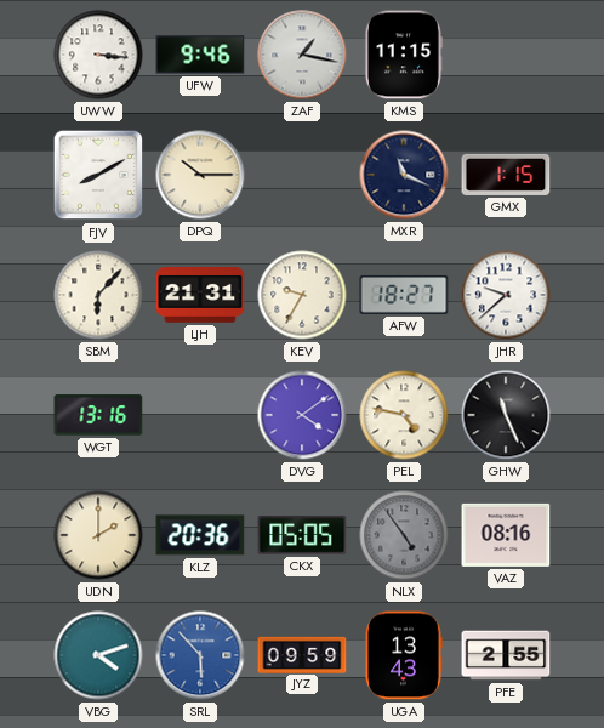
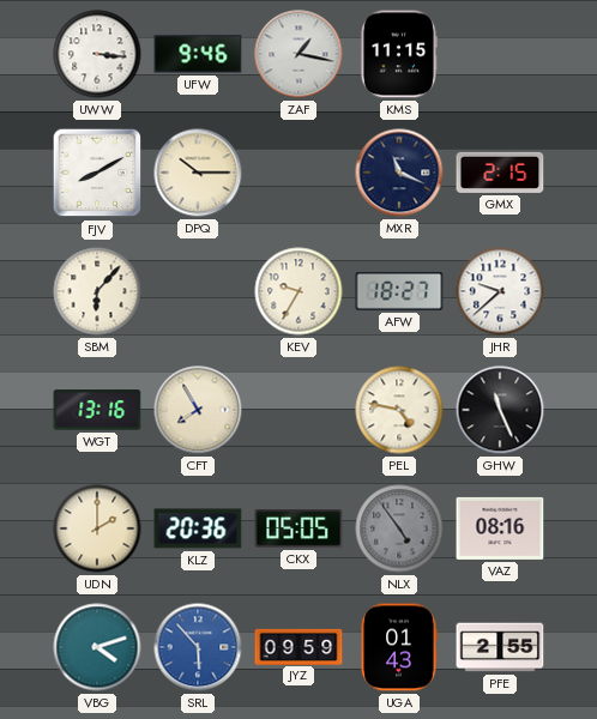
GMX: 1:15 -> 2:15 (500, 173)
LJH: 21:31 -> none (200, 296)
CFT: none -> 7:55 (198, 410)
DVG: 4:09 -> none (302, 415)
UGA: 13:43 -> 01:43 (399, 647)
